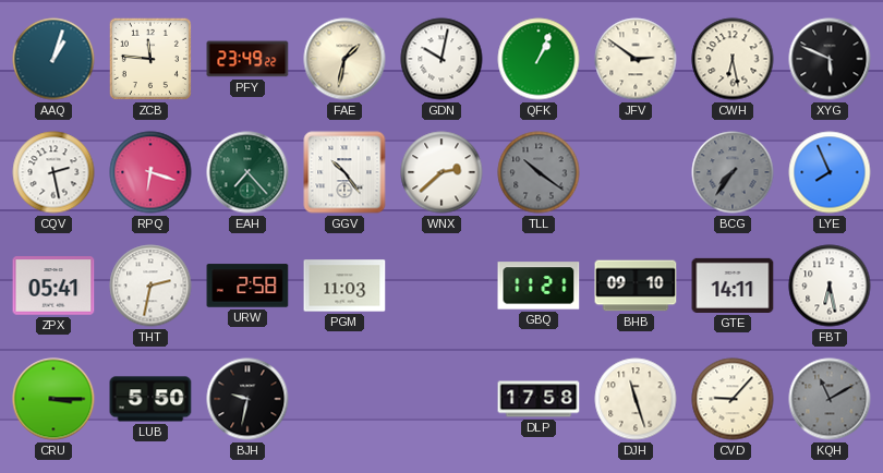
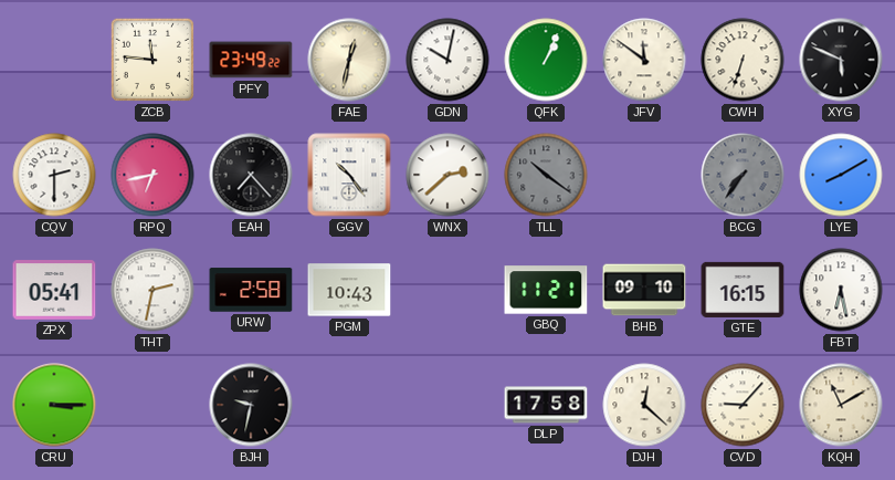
AAQ: 1:03 -> none (53, 59)
FAE: 1:32 -> 12:32 (349, 60)
JFV: 2:51 -> 11:51 (644, 60)
CWH: 6:28 -> 6:33 (743, 60)
CQV: 2:28 -> 2:30 (54, 175)
RPQ: 6:18 -> 6:43 (152, 175)
EAH dial: green -> black (251, 175)
LYE: 7:56 -> 8:10 (841, 175)
PGM: 11:03 -> 10:43 (349, 290)
GTE: 14:11 -> 16:15 (743, 290)
LUB: 5:50 -> none (150, 399)
DJH: 11:27 -> 12:22 (644, 405)
KQH dial: grey -> cream (841, 405)
